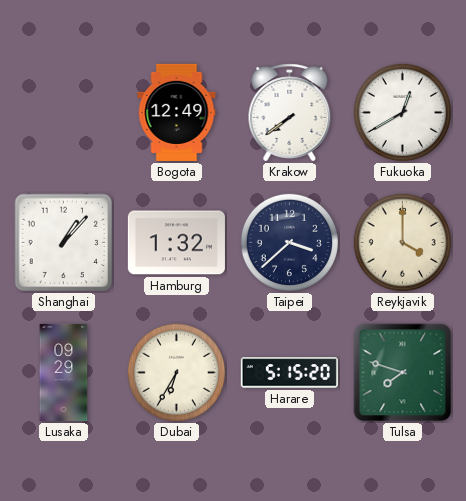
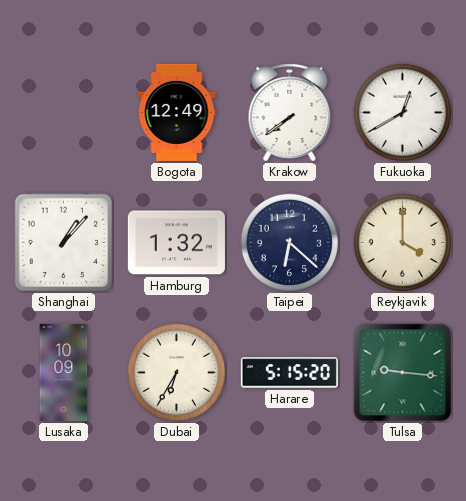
Taipei: 3:38 -> 6:22 (289, 242)
Lusaka: 09:29 -> 10:09 (64, 372)
Tulsa: 7:48 -> 9:16 (403, 373)
